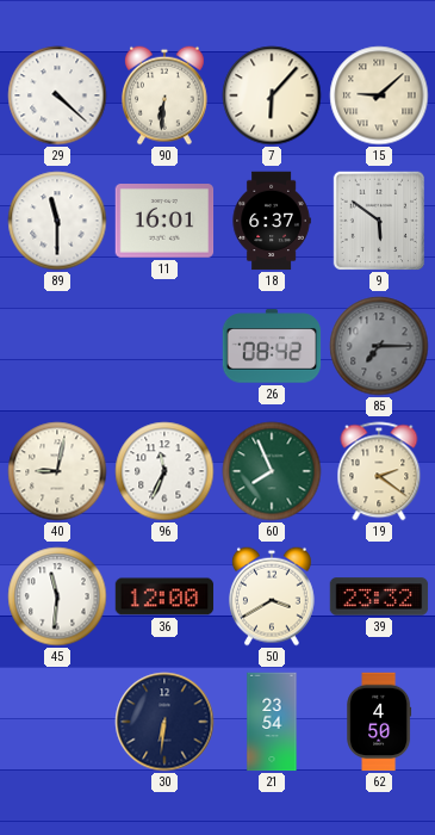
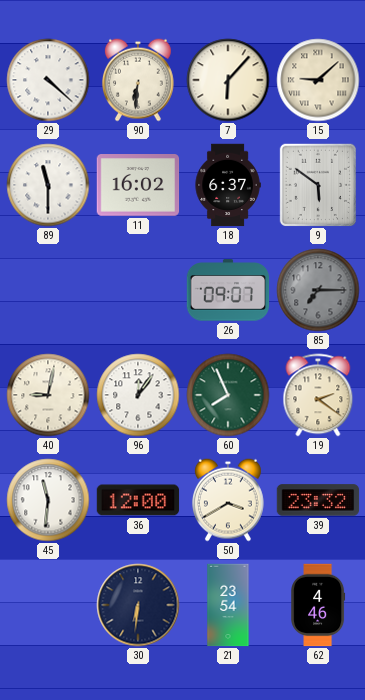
11: 16:01 -> 16:02 (138, 185)
26: 08:42 -> 09:07 (228, 290)
96: 11:34 -> 12:06 (138, 395)
62: 4:50 -> 4:46 (318, 605)
